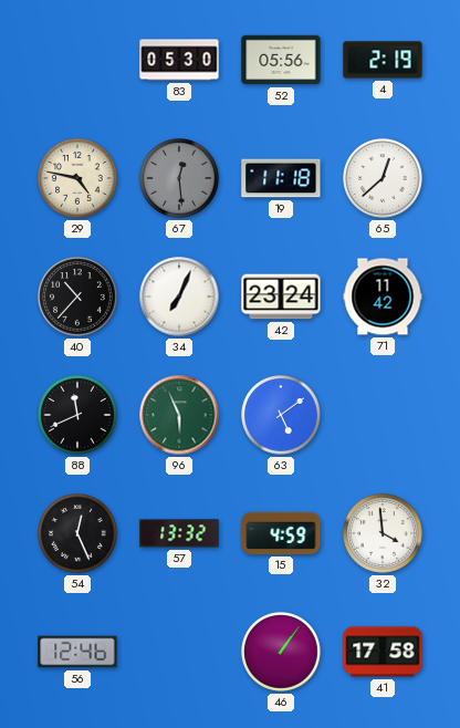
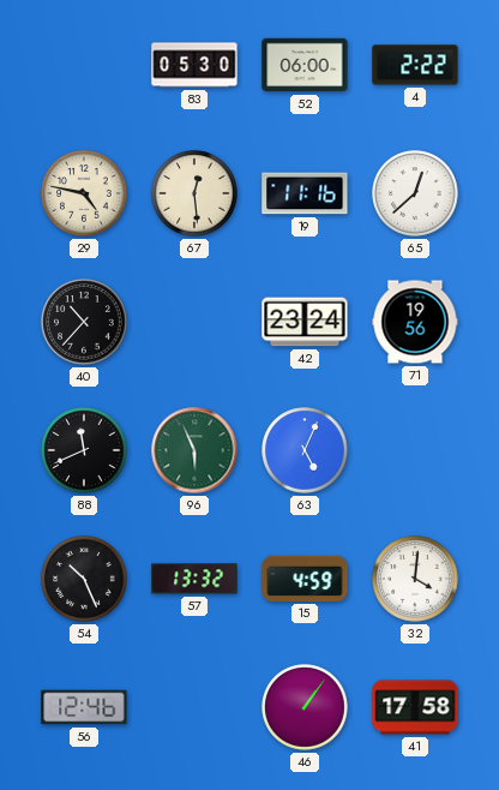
52: 05:56 -> 06:00 (305, 65)
4: 2:19 -> 2:22 (415, 65)
67 dial: grey -> cream (194, 193)
19: 11:18 -> 11:16 (305, 193)
34: 7:04 -> none (179, 297)
71: 11:42 -> 19:56 (415, 322)
63: 5:09 -> 5:04 (305, 450)
54: 12:26 -> 10:26 (84, 579)
32: 3:59 -> 4:01 (415, 579)
